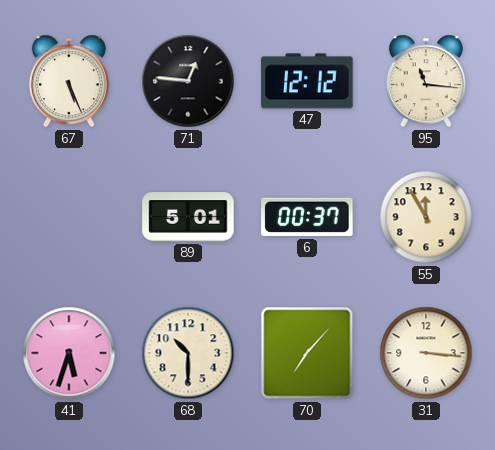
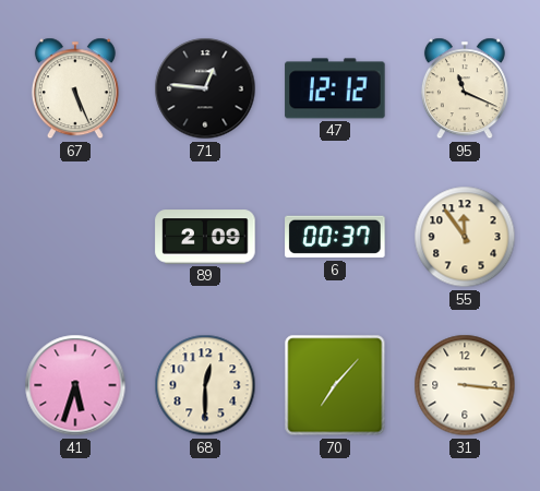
95: 11:16 -> 11:19 (465, 88)
89: 5:01 -> 2:09 (205, 237)
55: 11:55 -> 11:54 (465, 237)
68: 10:30 -> 12:30 (205, 385)
